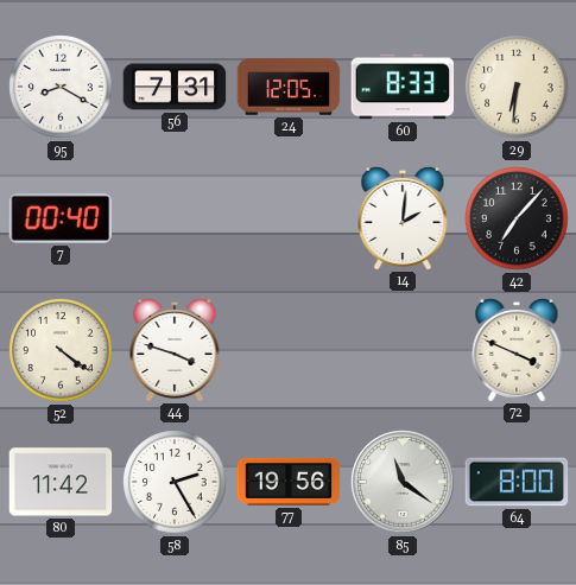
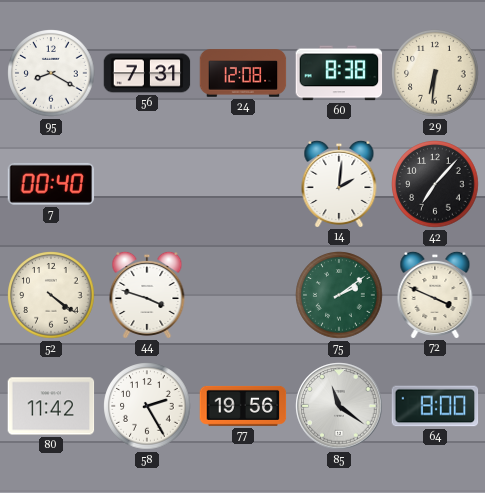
24: 12:05 -> 12:08 (243, 73)
60: 8:33 -> 8:38 (339, 73)
75: none -> 2:09 (339, 295)
